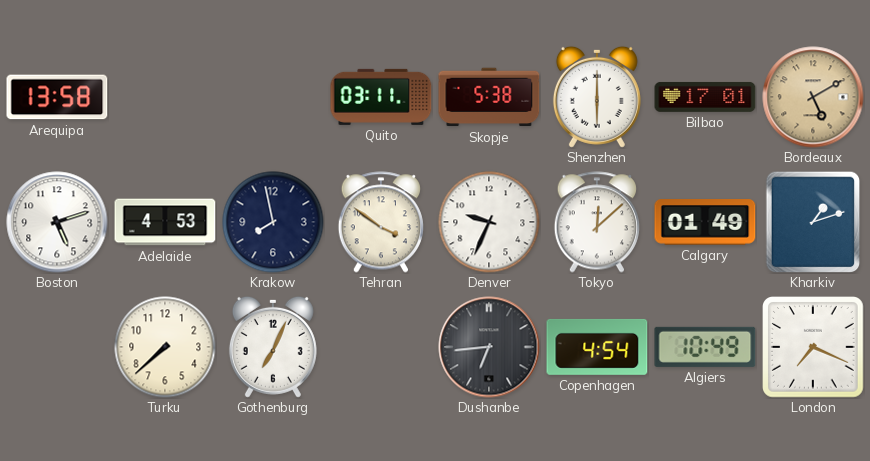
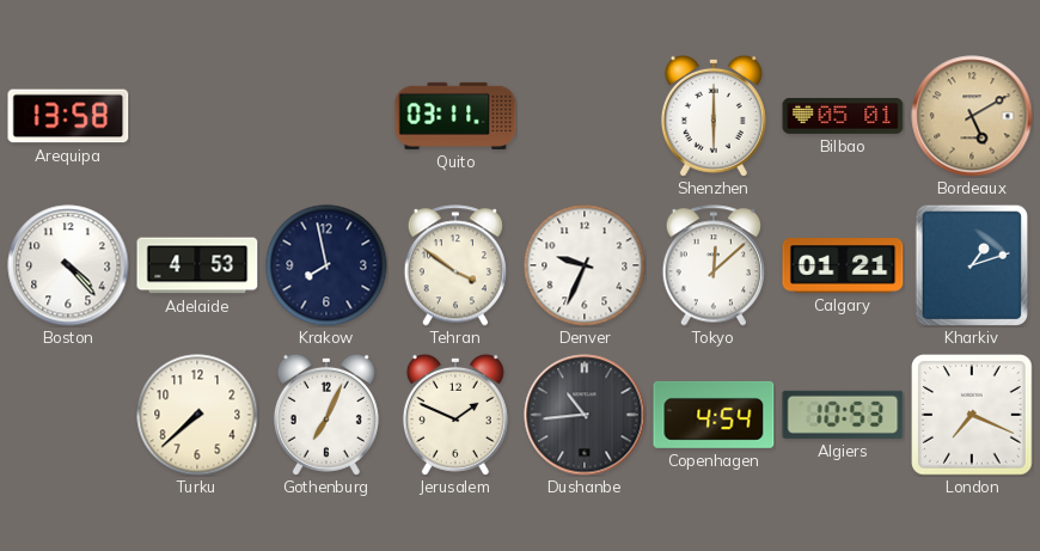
Skopje: 5:38 -> none (489, 97)
Bilbao: 17:01 -> 05:01 (843, 116)
Boston: 5:12 -> 4:23 (68, 265)
Calgary: 01:49 -> 01:21 (843, 265)
Jerusalem: none -> 1:49 (455, 415)
Dushanbe: 6:44 -> 10:44 (585, 415)
Algiers: 10:49 -> 10:53 (843, 415)
